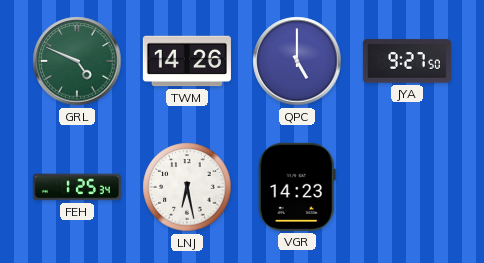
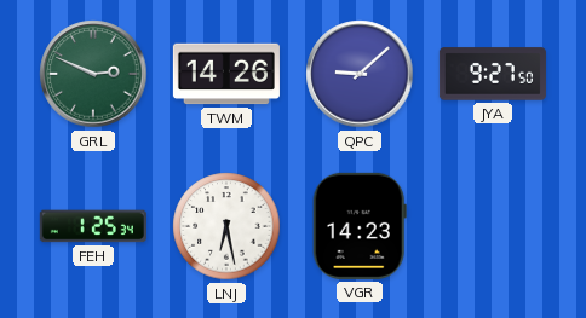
GRL: 4:49 -> 2:49 (93, 74)
QPC: 5:00 -> 9:08 (360, 74)
